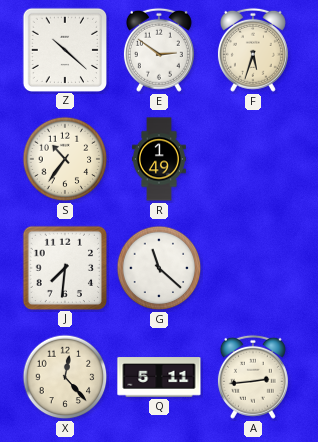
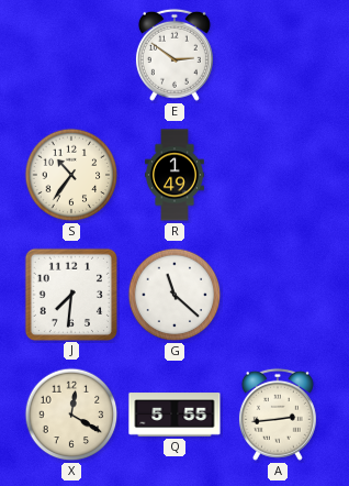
Z: 10:22 -> none (64, 49)
F: 5:33 -> none (253, 50)
X: 12:23 -> 12:20 (71, 415)
Q: 5:11 -> 5:55 (174, 415)
